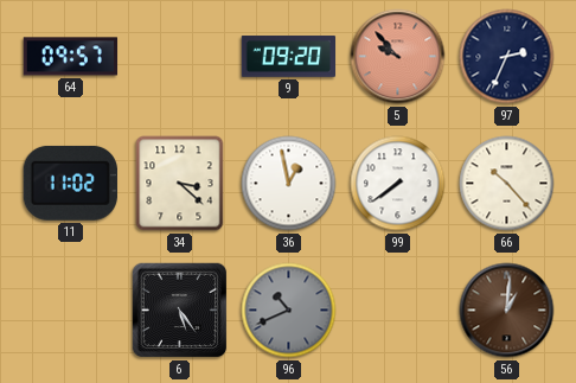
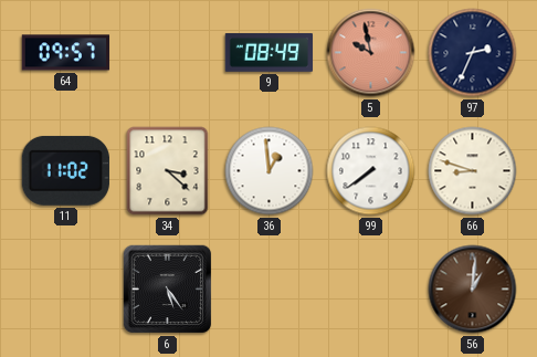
9: 09:20 -> 08:49 (270, 52)
5: 9:53 -> 9:58 (371, 53)
36: 12:58 -> 12:59 (270, 171)
66: 10:23 -> 8:48 (473, 171)
96: 10:41 -> none (289, 311)
